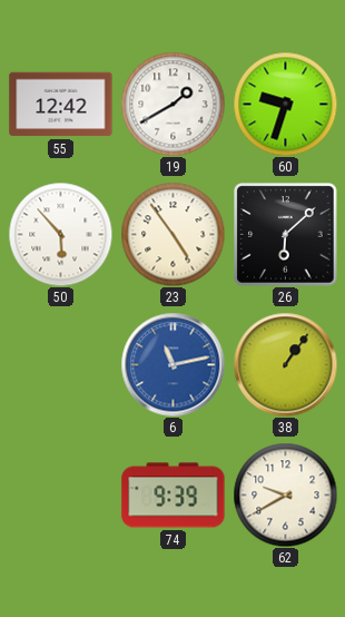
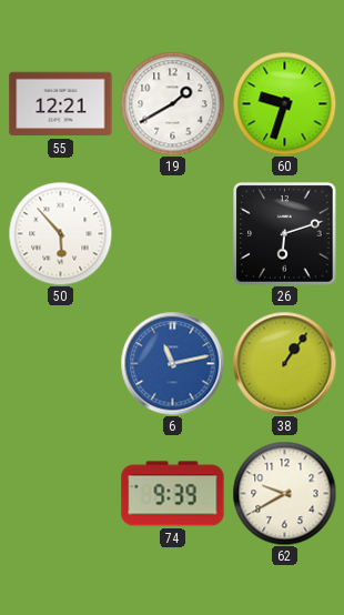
55: 12:42 -> 12:21 (61, 104)
23: 4:54 -> none (172, 234)
26: 6:08 -> 6:12 (285, 234)
